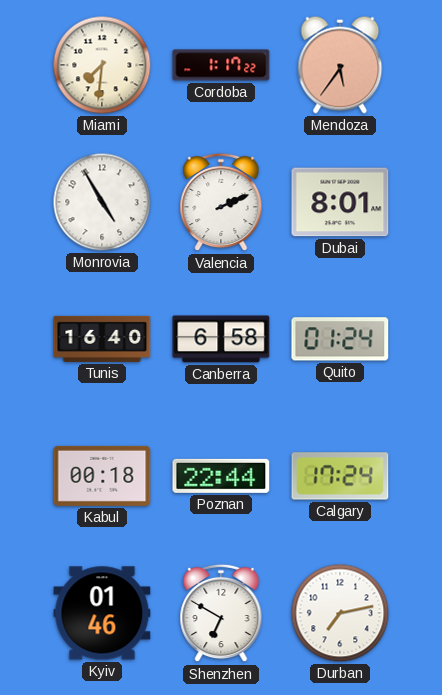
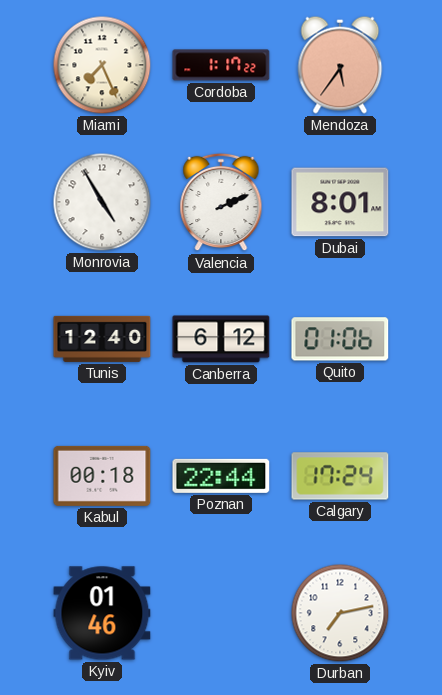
Miami: 7:31 -> 7:26 (102, 65)
Tunis: 16:40 -> 12:40 (102, 339)
Canberra: 6:58 -> 6:12 (221, 339)
Quito: 01:24 -> 01:06 (340, 339)
Shenzhen: 6:50 -> none (221, 613)
